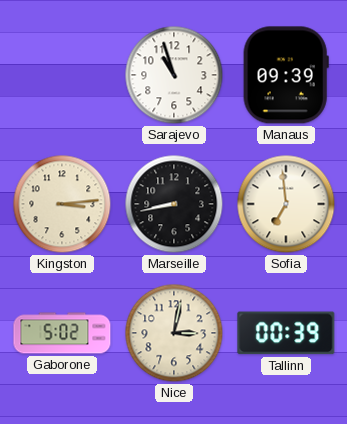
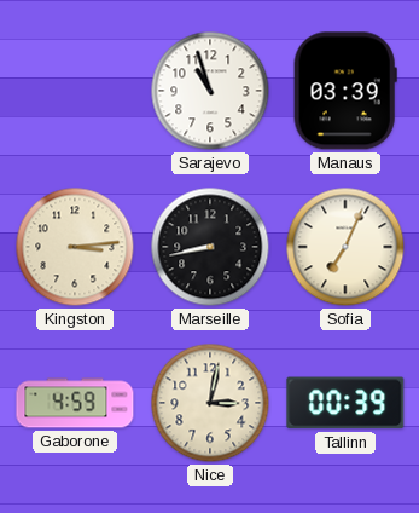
Manaus: 09:39 -> 03:39 (345, 91)
Sofia: 6:59 -> 7:04 (345, 247)
Gaborone: 5:02 -> 4:59 (75, 403)
